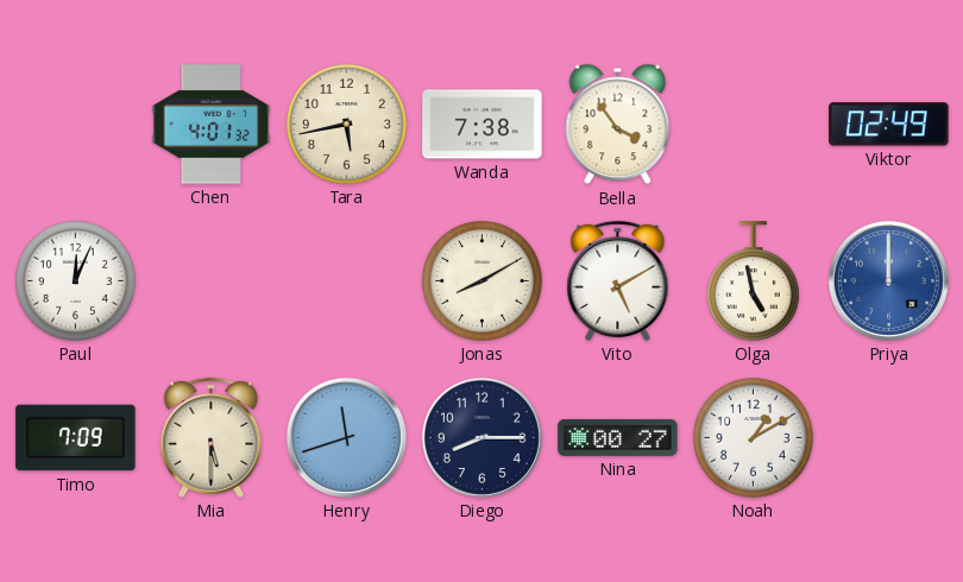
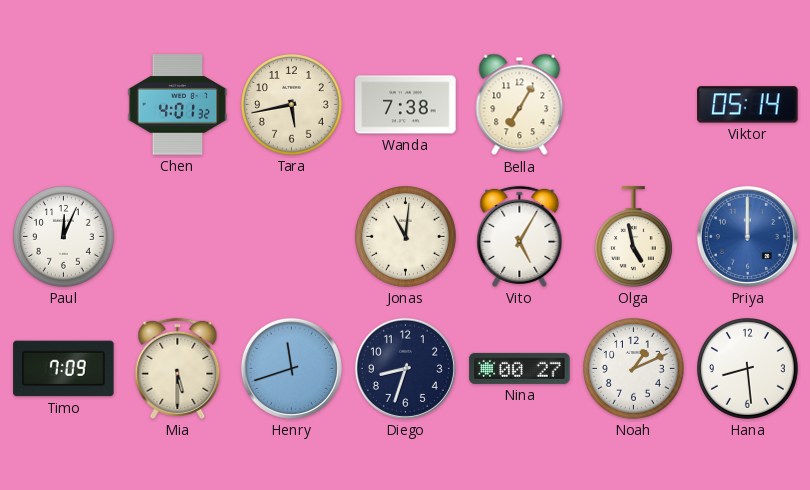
Bella: 3:54 -> 7:05 (520, 105)
Viktor: 02:49 -> 05:14 (748, 105)
Jonas: 8:10 -> 11:01 (406, 237)
Vito: 5:10 -> 5:05 (520, 236)
Diego: 8:15 -> 8:33 (405, 368)
Noah: 1:10 -> 1:11 (634, 369)
Hana: none -> 8:29 (748, 369)
